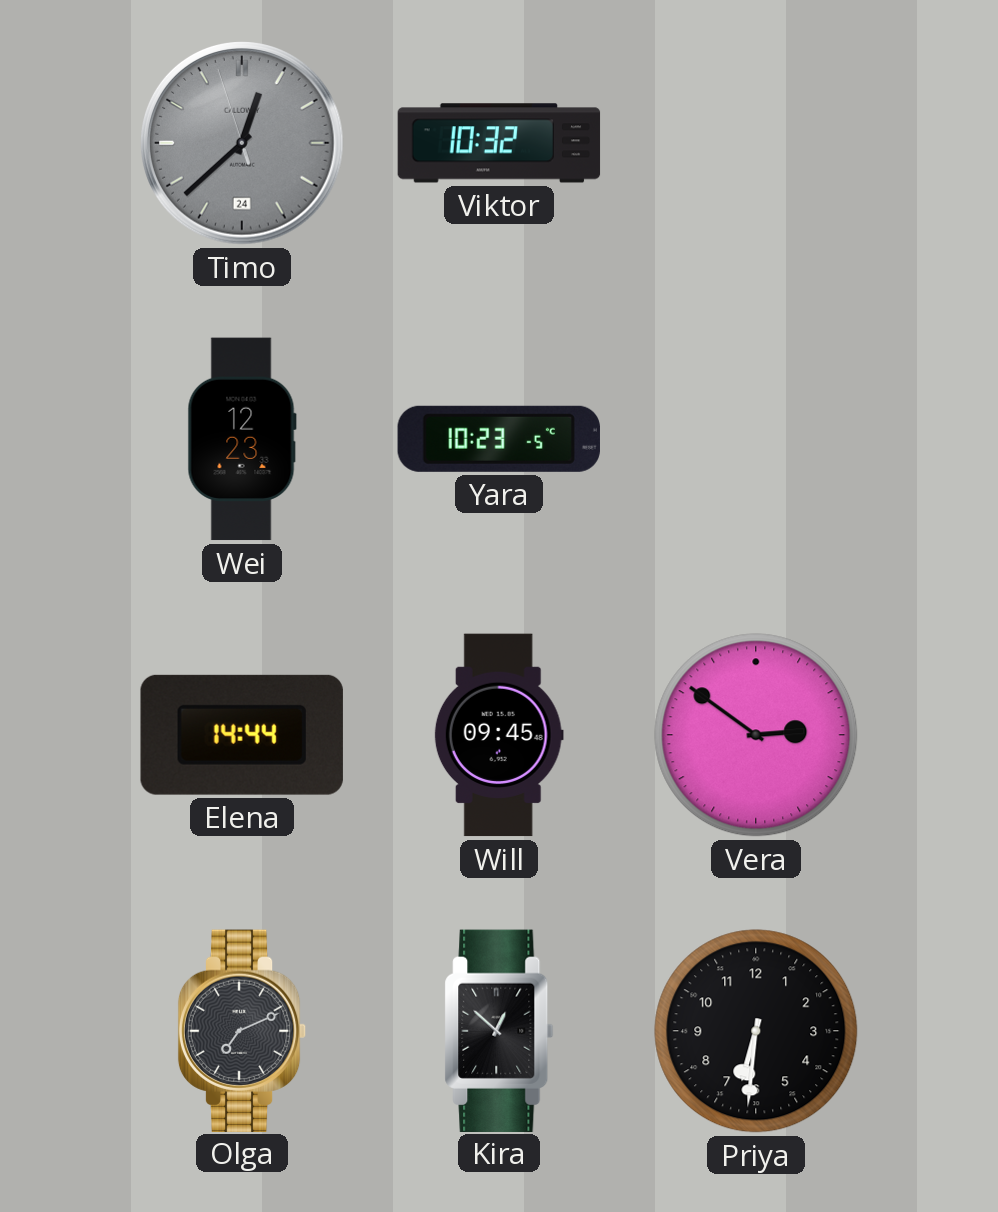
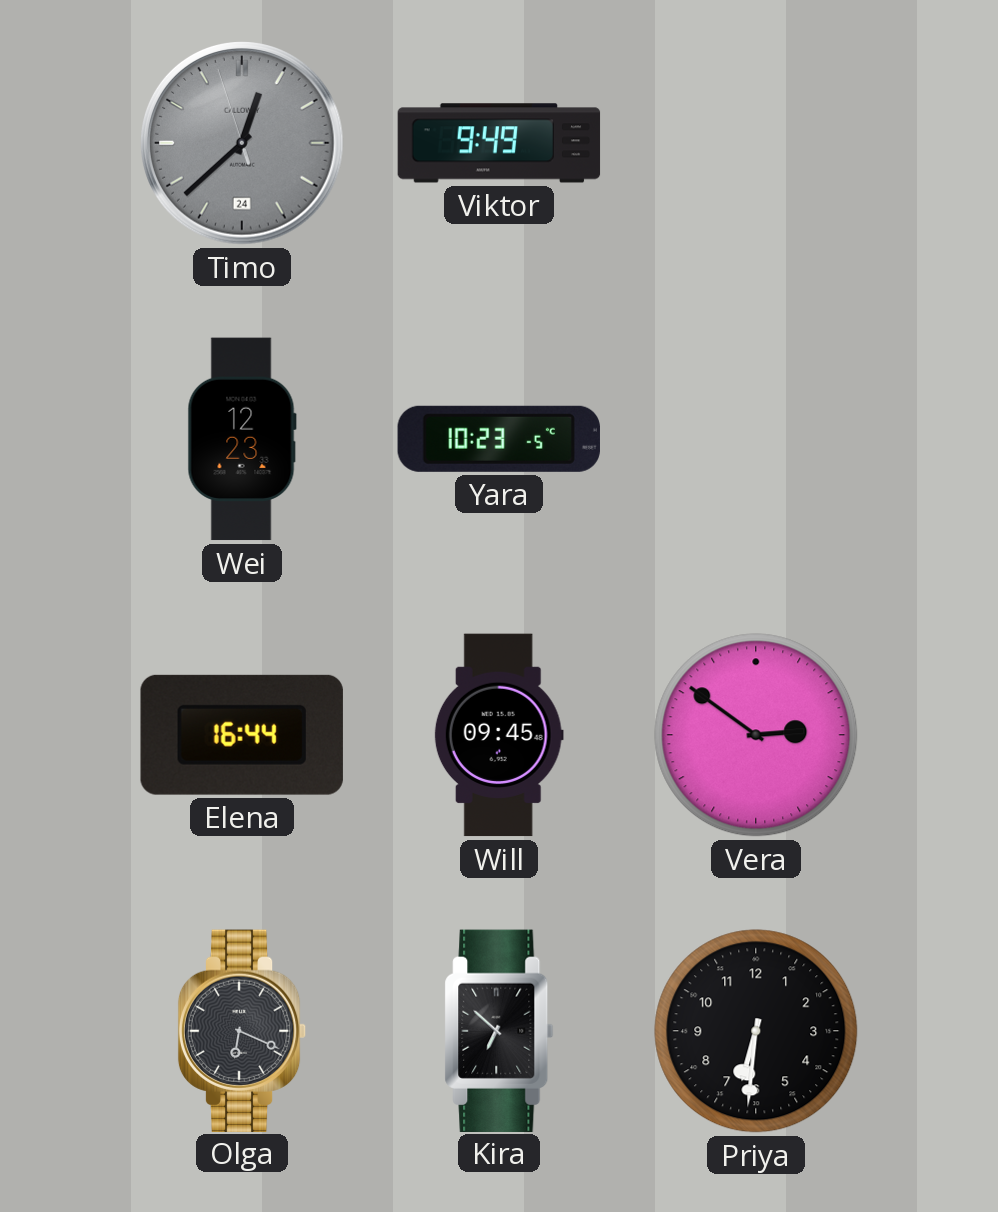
Viktor: 10:32 -> 9:49 (499, 143)
Elena: 14:44 -> 16:44 (242, 735)
Olga: 7:11 -> 6:19 (242, 1030)
Kira: 12:52 -> 6:52 (499, 1030)
